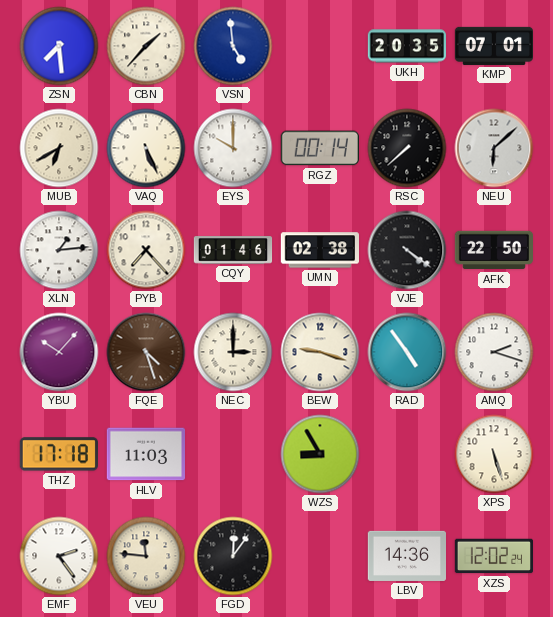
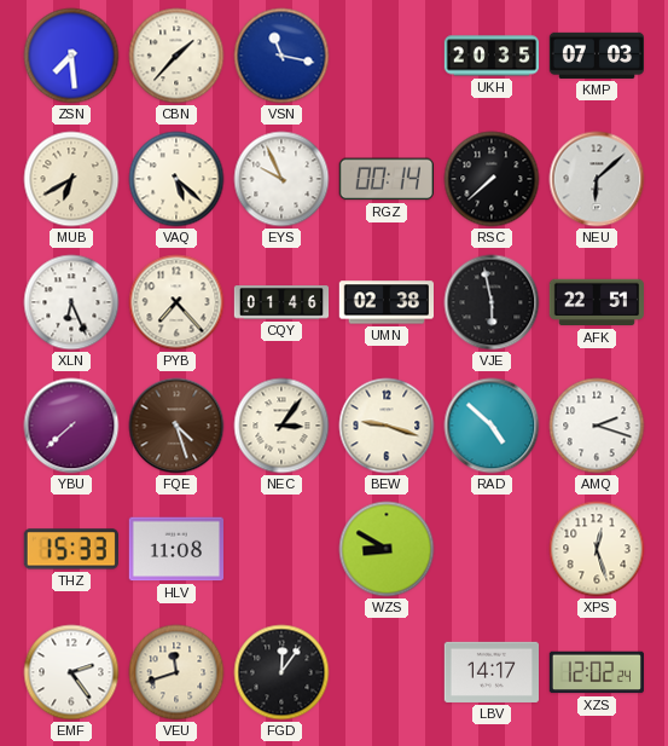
VSN: 4:59 -> 11:17 (281, 56)
KMP: 07:01 -> 07:03 (596, 56)
VAQ: 5:26 -> 5:22 (176, 179)
EYS: 10:00 -> 9:56 (281, 179)
XLN: 1:14 -> 6:26 (71, 302)
VJE: 4:21 -> 5:58 (492, 302)
AFK: 22:50 -> 22:51 (596, 302)
YBU: 10:07 -> 7:38 (71, 426)
NEC: 3:00 -> 3:06 (281, 426)
RAD: 4:54 -> 4:52 (492, 426)
THZ: 17:18 -> 15:33 (71, 549)
HLV: 11:03 -> 11:08 (175, 549)
WZS: 8:55 -> 8:50 (387, 549)
XPS: 5:27 -> 12:27 (597, 549)
VEU: 11:46 -> 11:42 (176, 672)
LBV: 14:36 -> 14:17 (490, 672)
